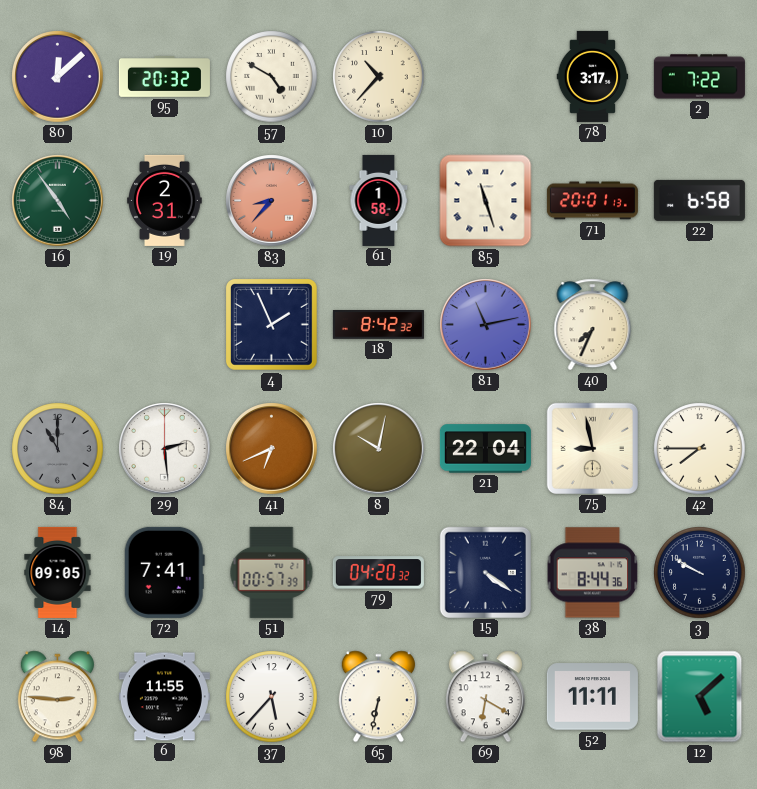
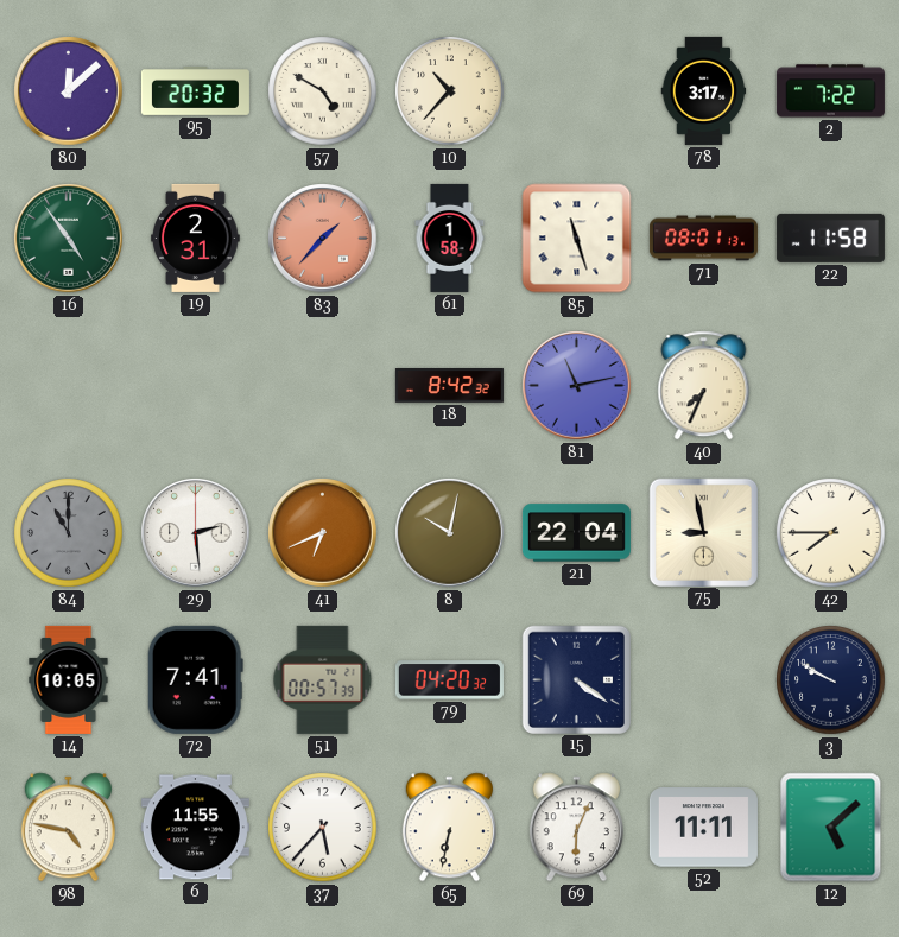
83: 8:37 -> 1:37 (323, 239)
71: 20:01 -> 08:01 (703, 239)
22: 6:58 -> 11:58 (830, 238)
4: 1:56 -> none (272, 325)
14: 09:05 -> 10:05 (69, 679)
38: 8:44 -> none (593, 573)
98: 2:46 -> 4:47 (68, 828)
69: 6:20 -> 6:04 (576, 828)
